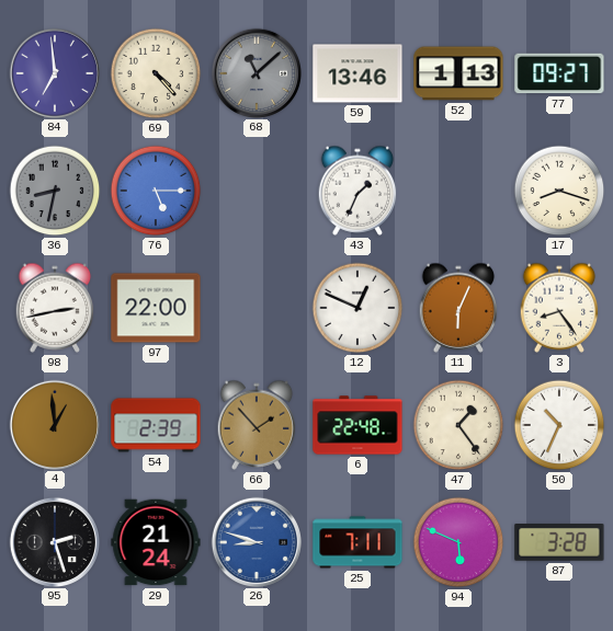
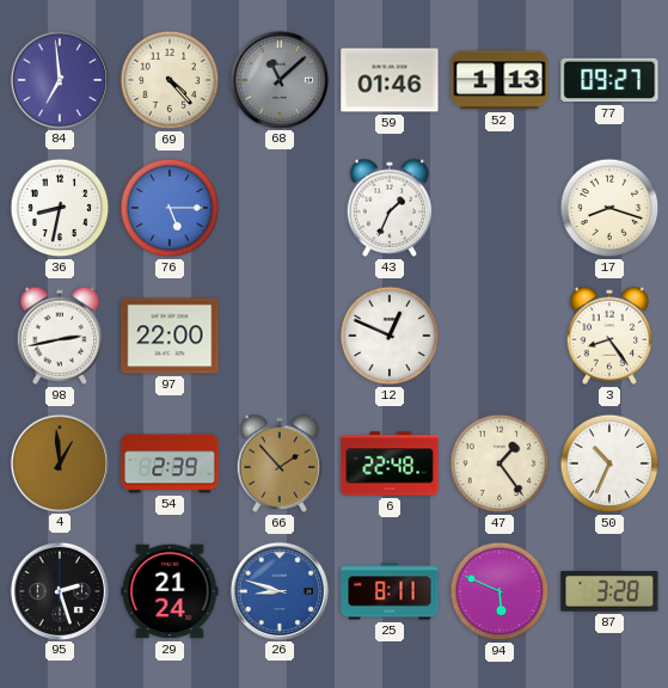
59: 13:46 -> 01:46 (390, 80)
36 dial: grey -> white (60, 208)
11: 6:04 -> none (458, 308)
25: 7:11 -> 8:11 (390, 591)
